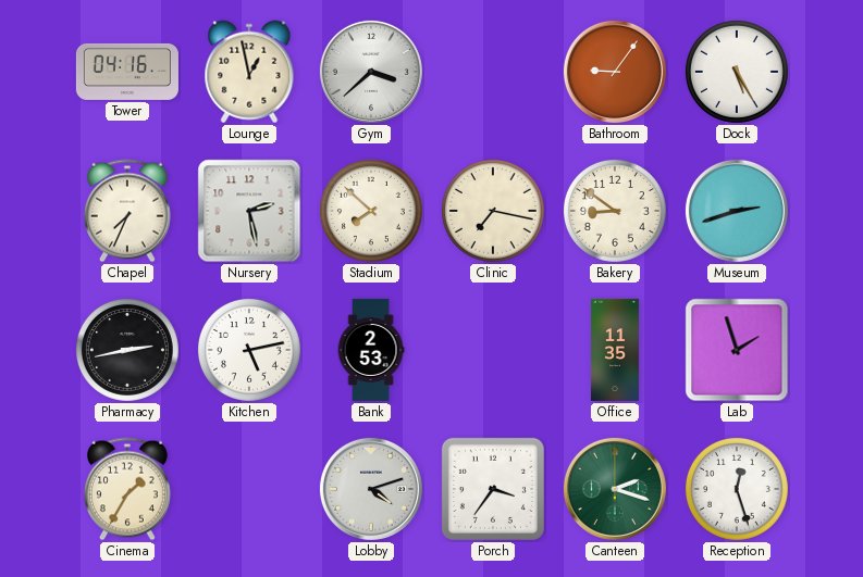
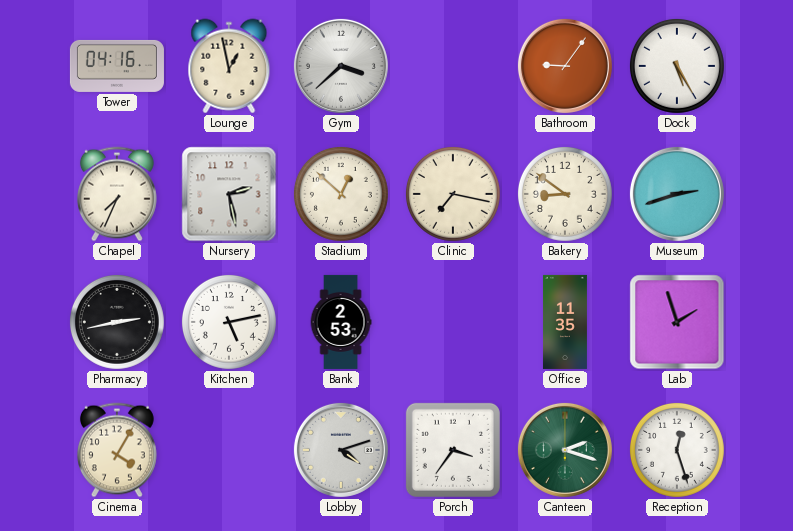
Stadium: 7:52 -> 12:52 (341, 194)
Cinema: 1:35 -> 4:05 (117, 450)
